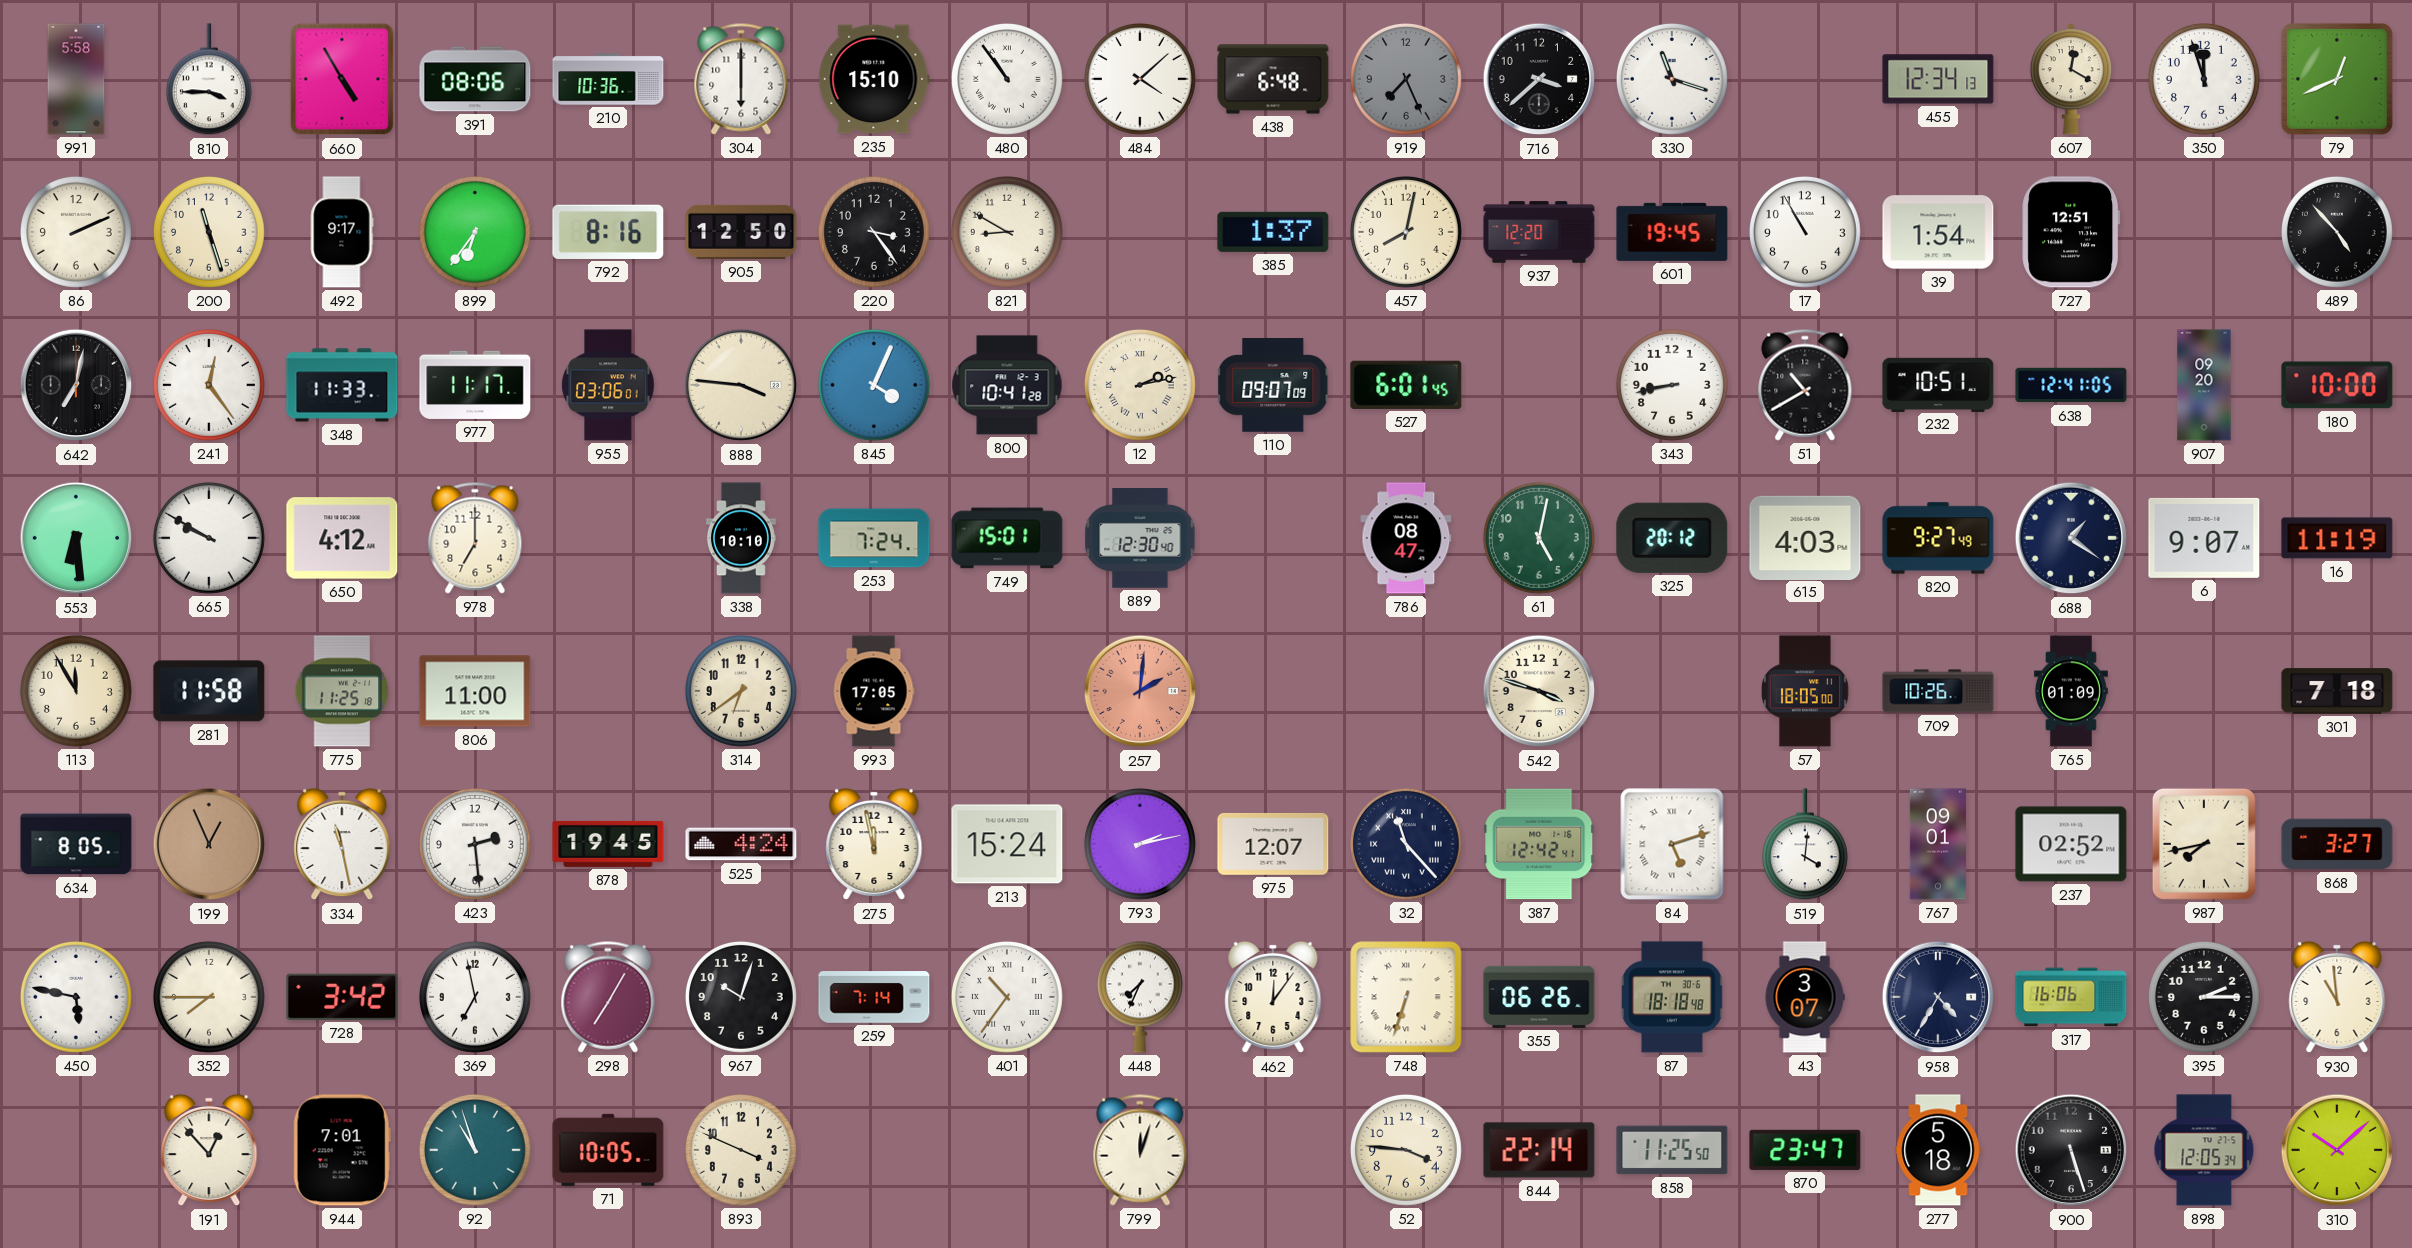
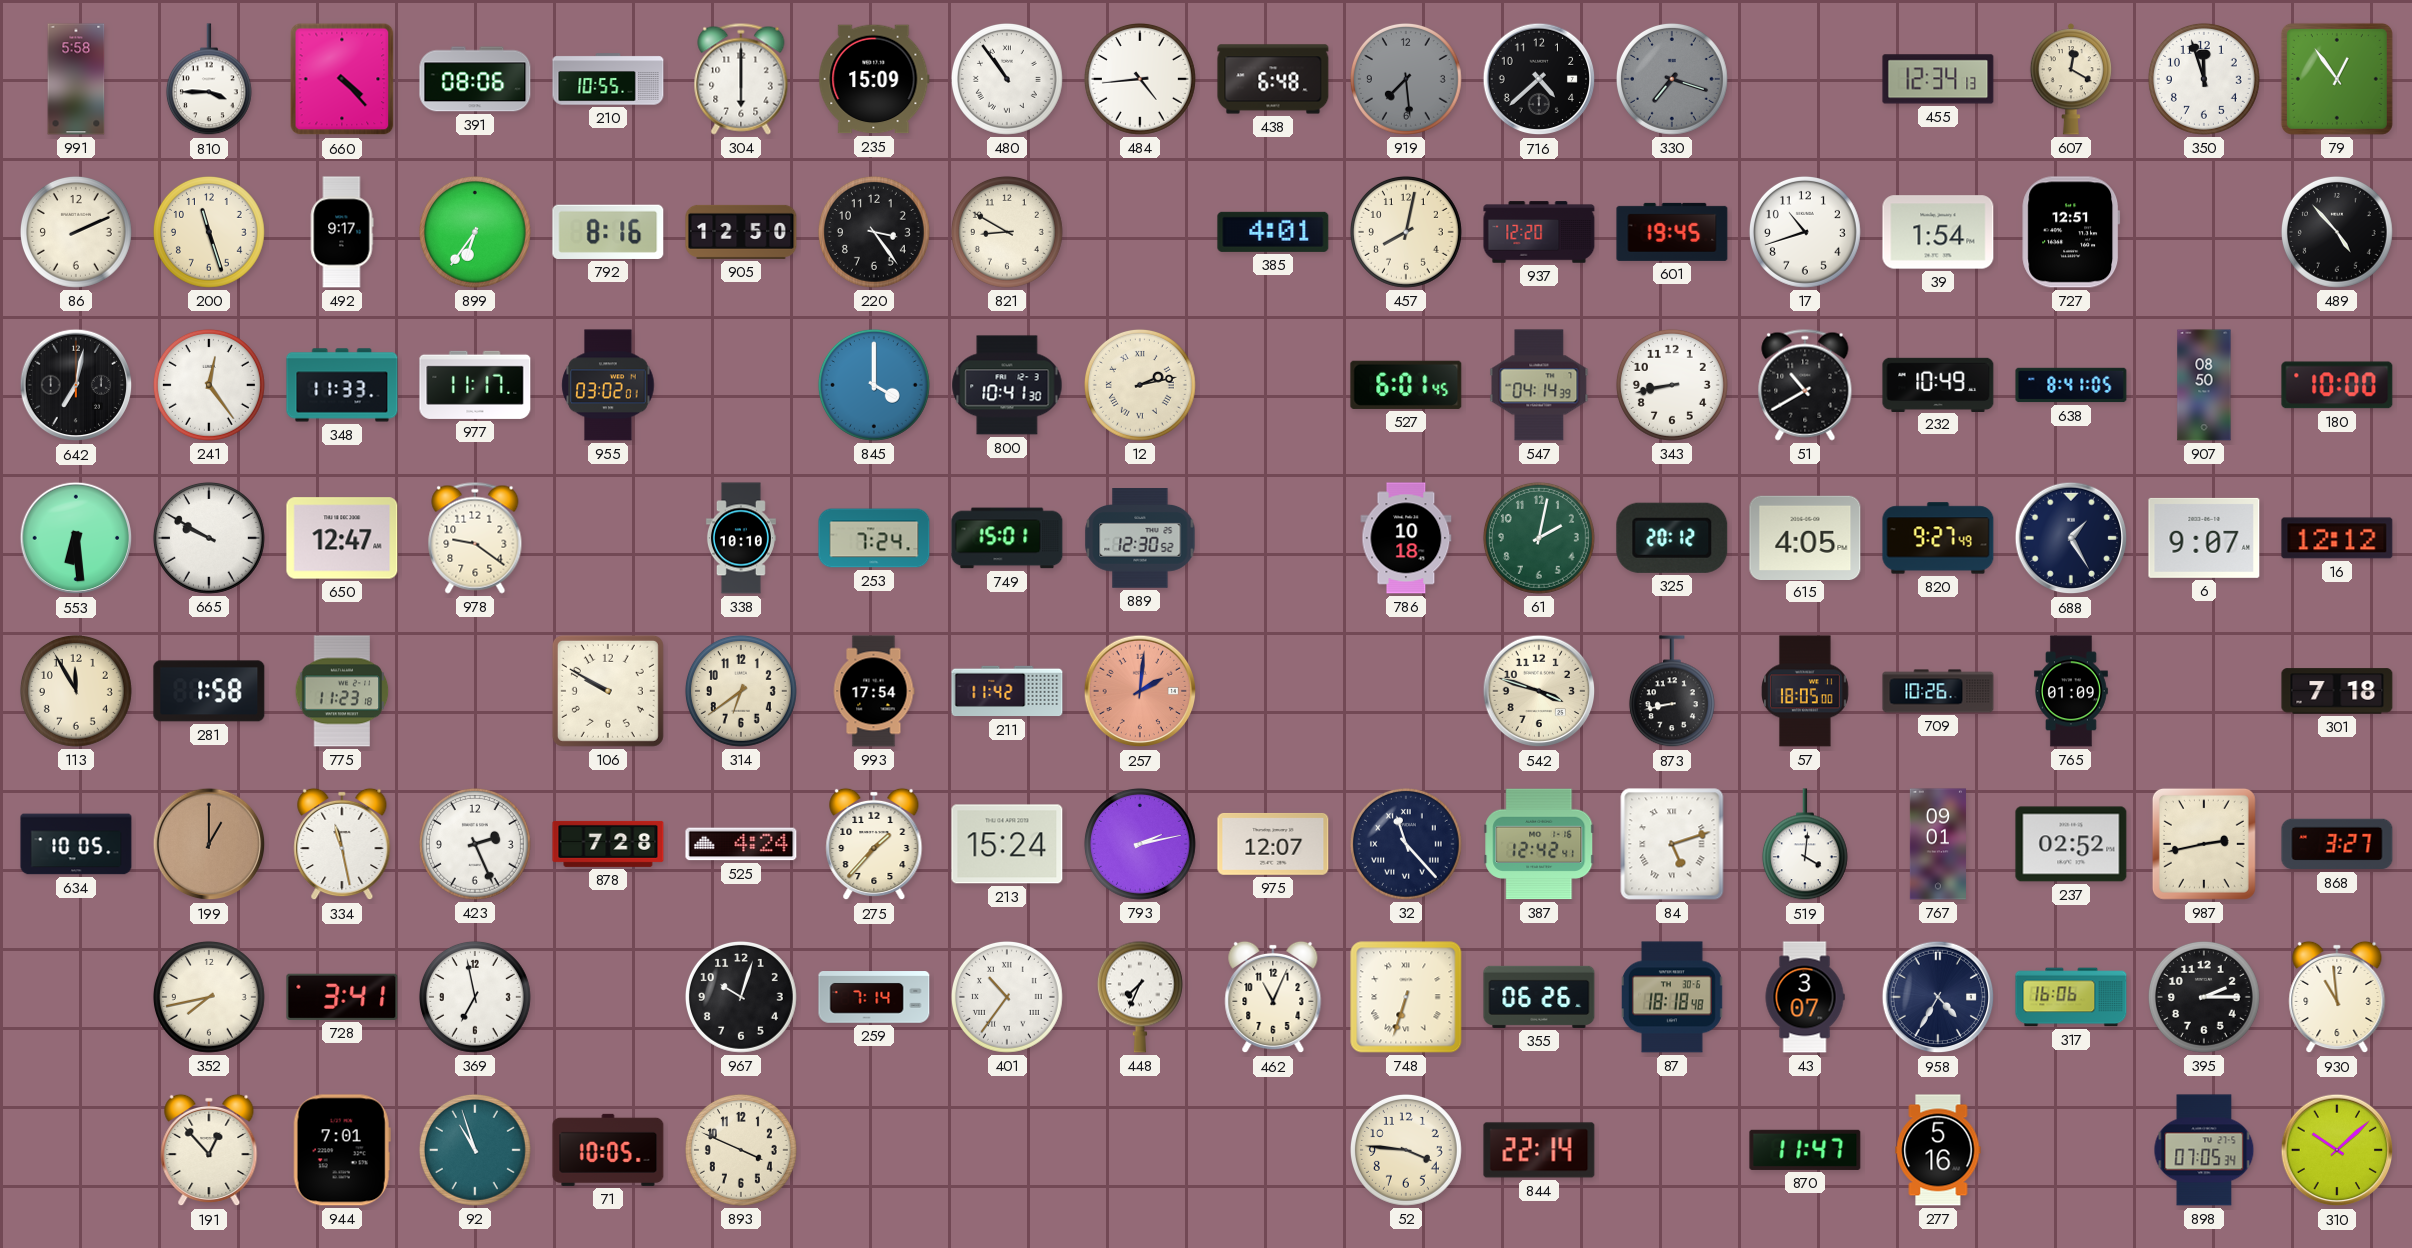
660: 4:55 -> 4:23 (342, 79)
210: 10:36 -> 10:55 (608, 79)
235: 15:10 -> 15:09 (874, 79)
484: 4:08 -> 4:44 (1140, 79)
919: 7:26 -> 7:29 (1406, 79)
716: 3:38 -> 4:38 (1539, 79)
330: 11:18 -> 7:18 (1672, 79)
330 dial: white -> grey (1672, 79)
79: 12:41 -> 12:54 (2337, 79)
385: 1:37 -> 4:01 (1273, 232)
17: 10:55 -> 10:42 (1805, 232)
955: 03:06 -> 03:02 (608, 385)
888: 3:46 -> none (741, 385)
845: 4:04 -> 4:00 (874, 385)
800: 10:41:28 -> 10:41:30 (1007, 385)
110: 09:07 -> none (1274, 386)
547: none -> 04:14 (1539, 385)
232: 10:51 -> 10:49 (1938, 384)
638: 12:41 -> 8:41 (2071, 385)
907: 09:20 -> 08:50 (2204, 385)
650: 4:12 -> 12:47 (342, 538)
978: 7:00 -> 9:21 (475, 538)
889: 12:30:40 -> 12:30:52 (1140, 539)
786: 08:47 -> 10:18 (1406, 538)
61: 5:02 -> 2:02 (1539, 538)
615: 4:03 -> 4:05 (1805, 537)
688: 1:21 -> 1:25 (2071, 538)
16: 11:19 -> 12:12 (2337, 538)
281: 11:58 -> 1:58 (209, 691)
775: 11:25 -> 11:23 (342, 691)
806: 11:00 -> none (475, 691)
106: none -> 9:50 (608, 691)
993: 17:05 -> 17:54 (874, 691)
211: none -> 11:42 (1007, 691)
873: none -> 8:43 (1672, 692)
634: 8:05 -> 10:05 (76, 844)
199: 12:56 -> 1:00 (209, 844)
423: 2:29 -> 2:26 (475, 844)
878: 19:45 -> 7:28 (608, 844)
275: 11:58 -> 1:37 (874, 844)
987: 7:43 -> 2:43 (2204, 844)
450: 5:47 -> none (76, 997)
352: 7:45 -> 7:43 (209, 997)
728: 3:42 -> 3:41 (342, 997)
298: 7:05 -> none (608, 997)
462: 12:06 -> 11:04 (1273, 997)
799: 12:03 -> none (1140, 1150)
858: 11:25 -> none (1672, 1150)
870: 23:47 -> 11:47 (1805, 1150)
277: 5:18 -> 5:16 (1938, 1150)
900: 5:27 -> none (2071, 1150)
898: 12:05 -> 07:05 (2204, 1150)
